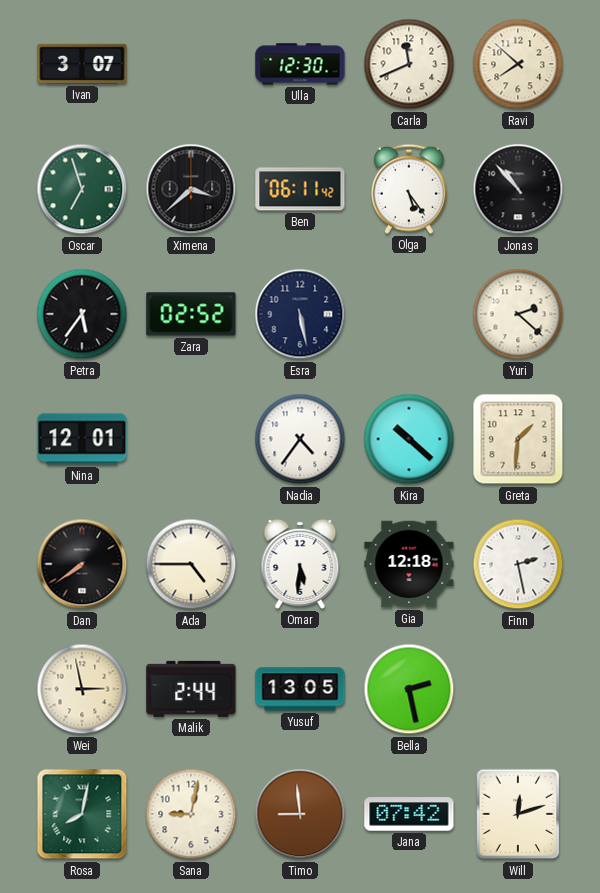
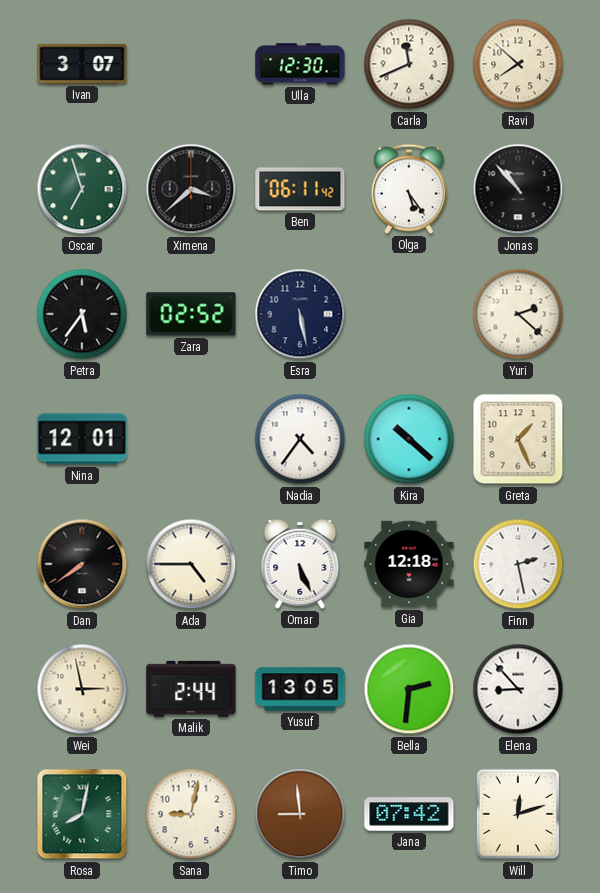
Greta: 1:31 -> 1:26 (518, 439)
Omar: 5:31 -> 5:26 (300, 564)
Bella: 2:28 -> 2:31 (409, 689)
Elena: none -> 8:53 (518, 689)
